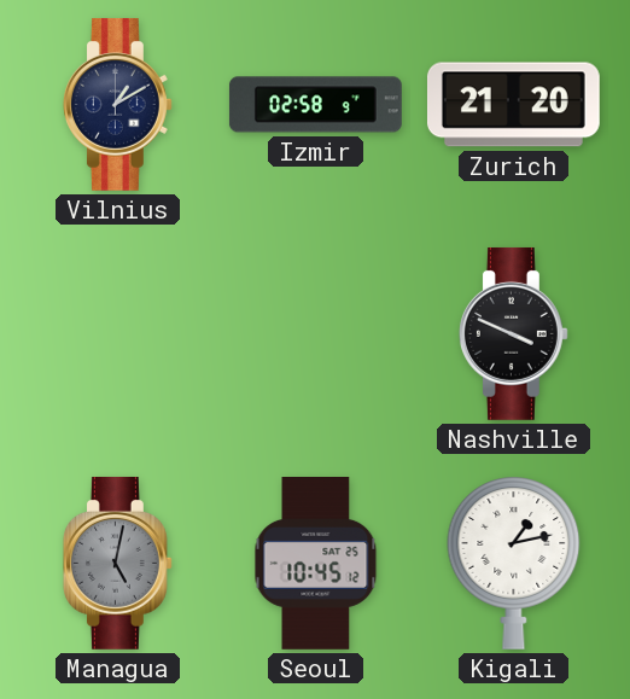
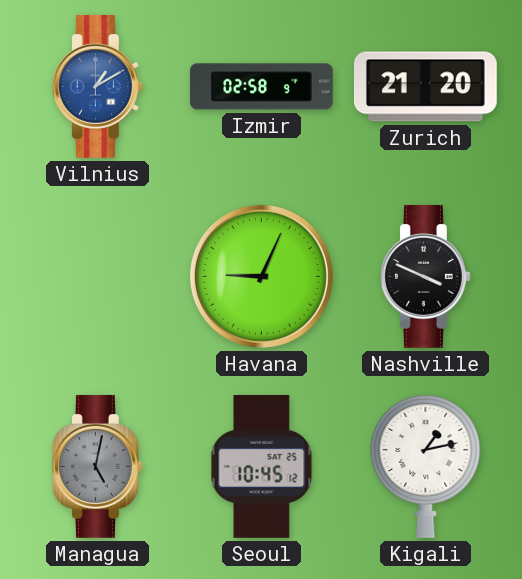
Vilnius dial: navy -> blue (97, 86)
Havana: none -> 9:04 (261, 276)
